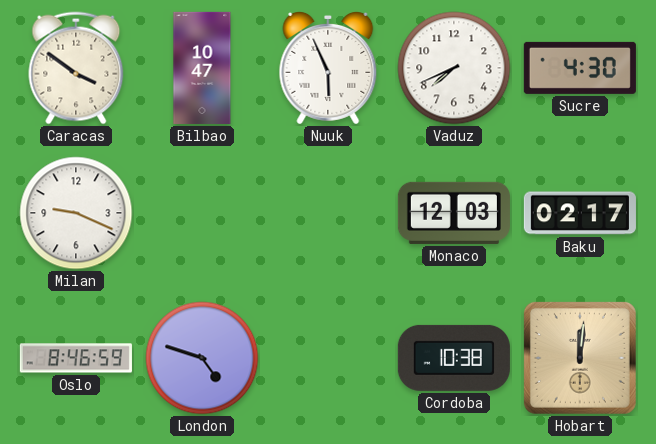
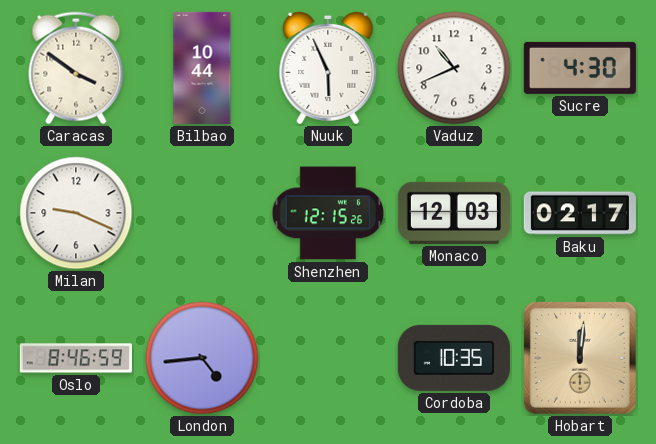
Bilbao: 10:47 -> 10:44 (202, 68)
Vaduz: 7:41 -> 10:41 (454, 68)
Shenzhen: none -> 12:15 (327, 213)
London: 4:48 -> 4:44 (202, 358)
Cordoba: 10:38 -> 10:35 (454, 358)
